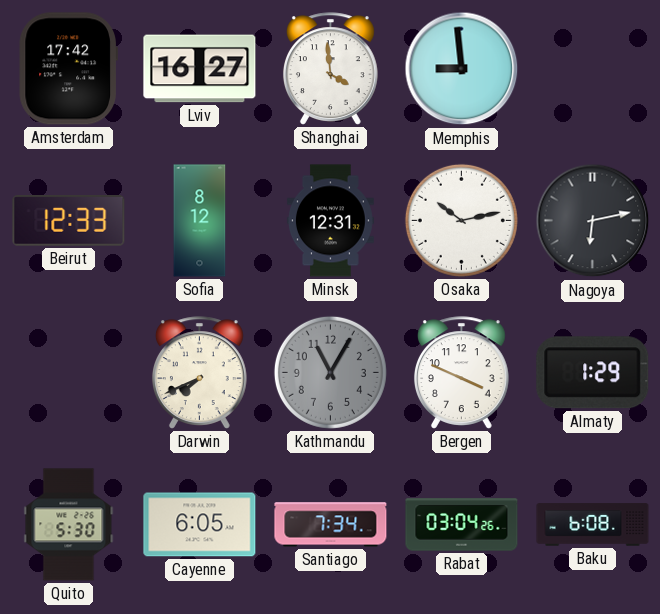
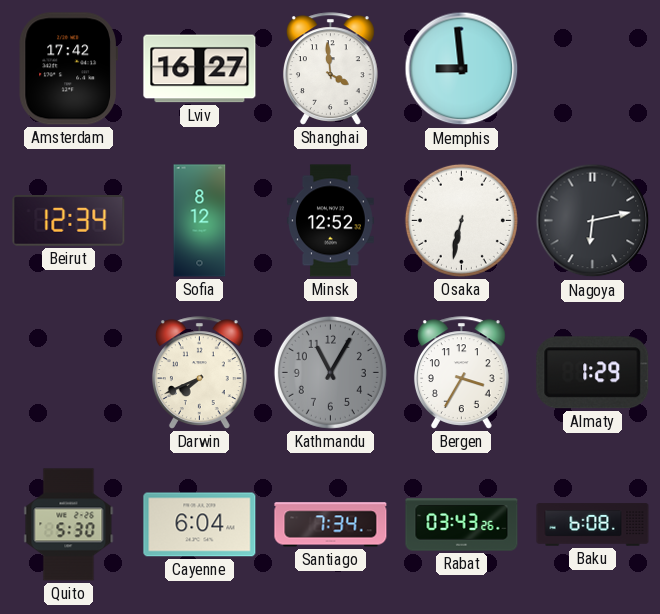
Beirut: 12:33 -> 12:34 (69, 221)
Minsk: 12:31 -> 12:52 (330, 221)
Osaka: 10:13 -> 6:32 (461, 220)
Bergen: 3:49 -> 3:35 (461, 373)
Cayenne: 6:05 -> 6:04 (200, 525)
Rabat: 03:04 -> 03:43 (462, 525)
